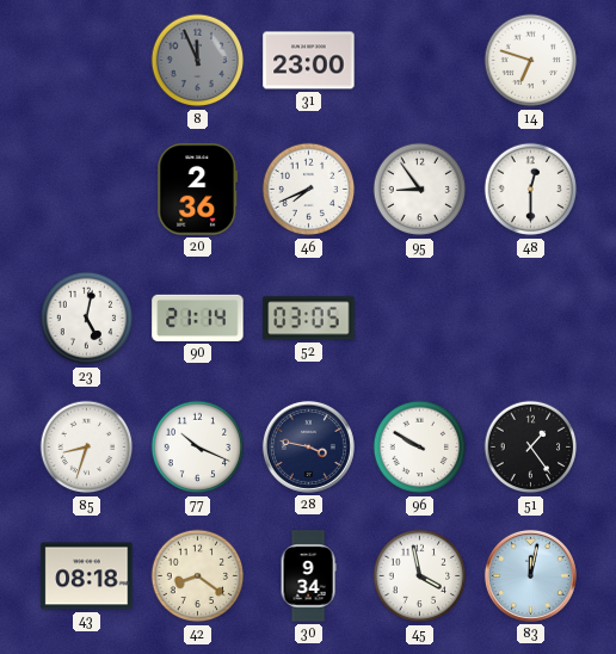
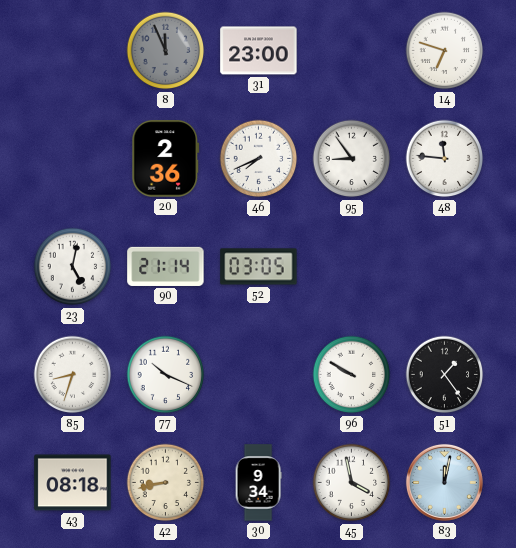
48: 12:30 -> 11:46 (445, 159)
28: 3:47 -> none (308, 446)
42: 8:21 -> 8:43 (166, 483)
